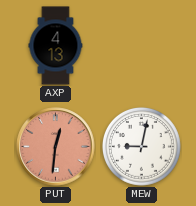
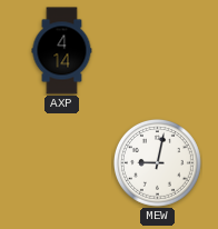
AXP: 4:13 -> 4:14 (62, 51)
PUT: 12:31 -> none (56, 147)
